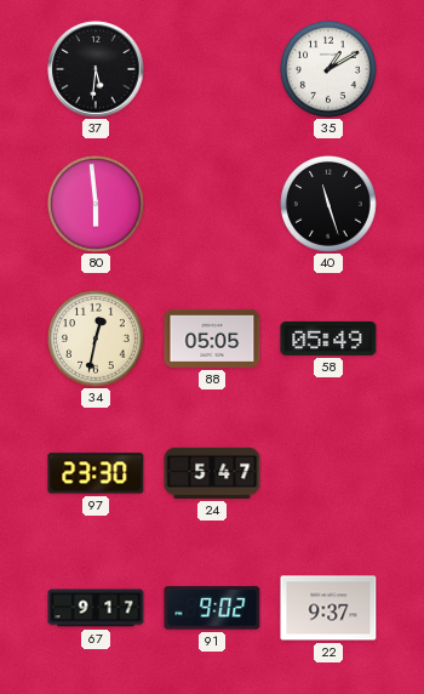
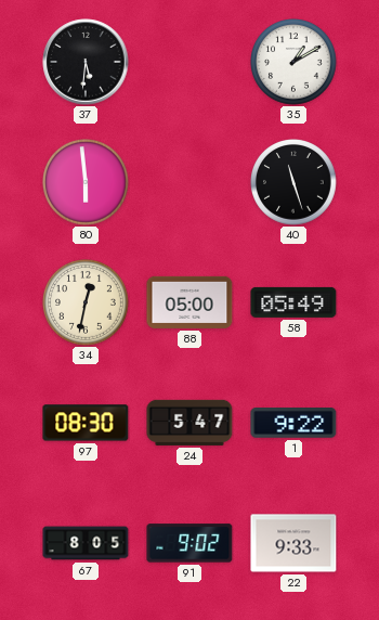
88: 05:05 -> 05:00 (190, 302)
97: 23:30 -> 08:30 (86, 423)
1: none -> 9:22 (293, 423)
67: 9:17 -> 8:05 (86, 543)
22: 9:37 -> 9:33 (293, 543)
